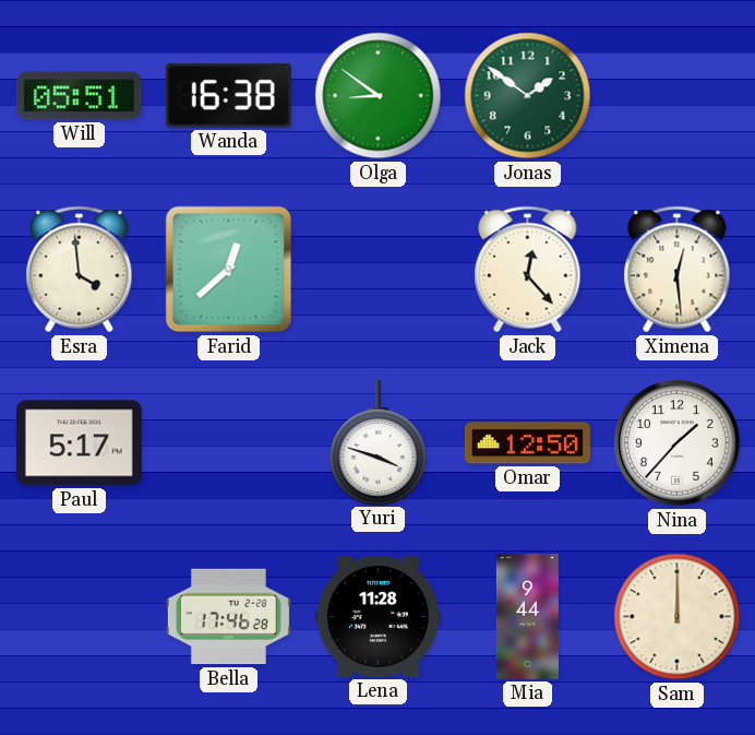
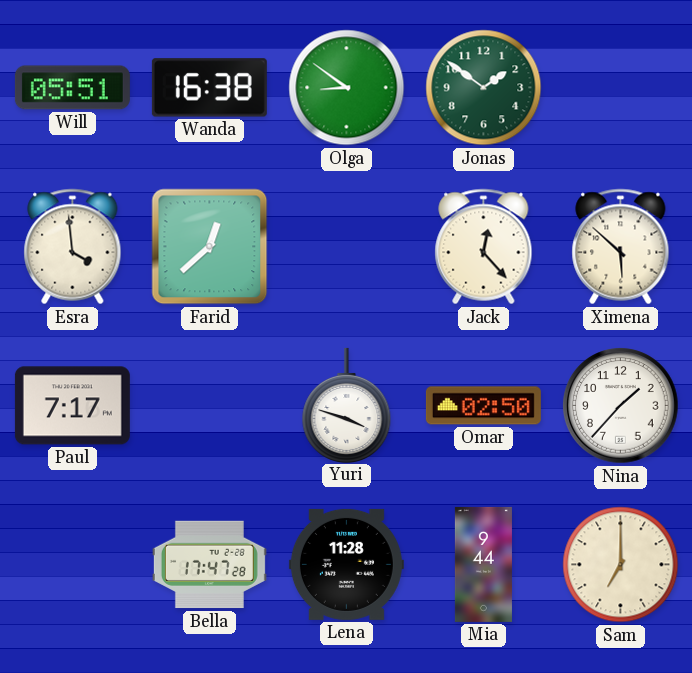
Ximena: 12:29 -> 5:52 (621, 247)
Paul: 5:17 -> 7:17 (72, 406)
Omar: 12:50 -> 02:50 (483, 406)
Bella: 17:46 -> 17:47 (209, 565)
Sam: 12:00 -> 7:00 (621, 565)
